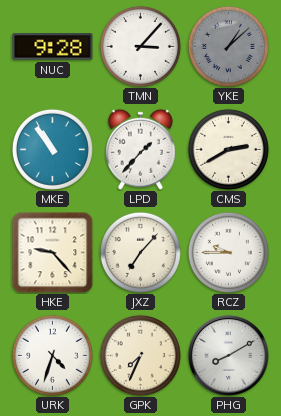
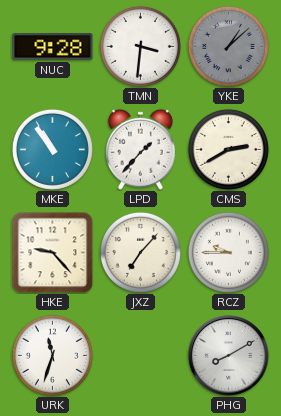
TMN: 3:07 -> 3:31 (140, 46)
URK: 4:33 -> 11:33 (52, 355)
GPK: 7:34 -> none (140, 355)
